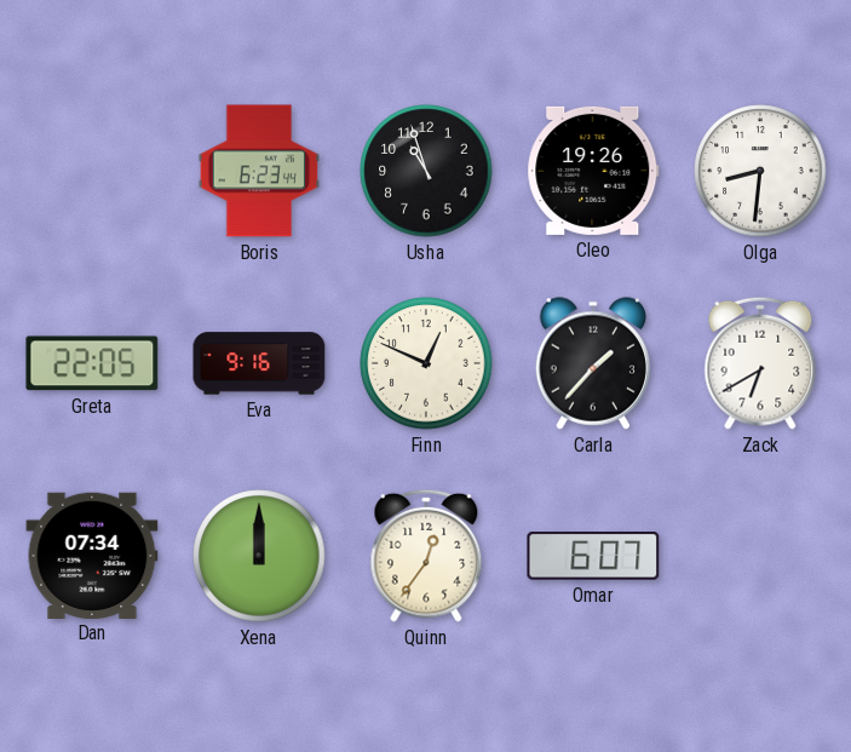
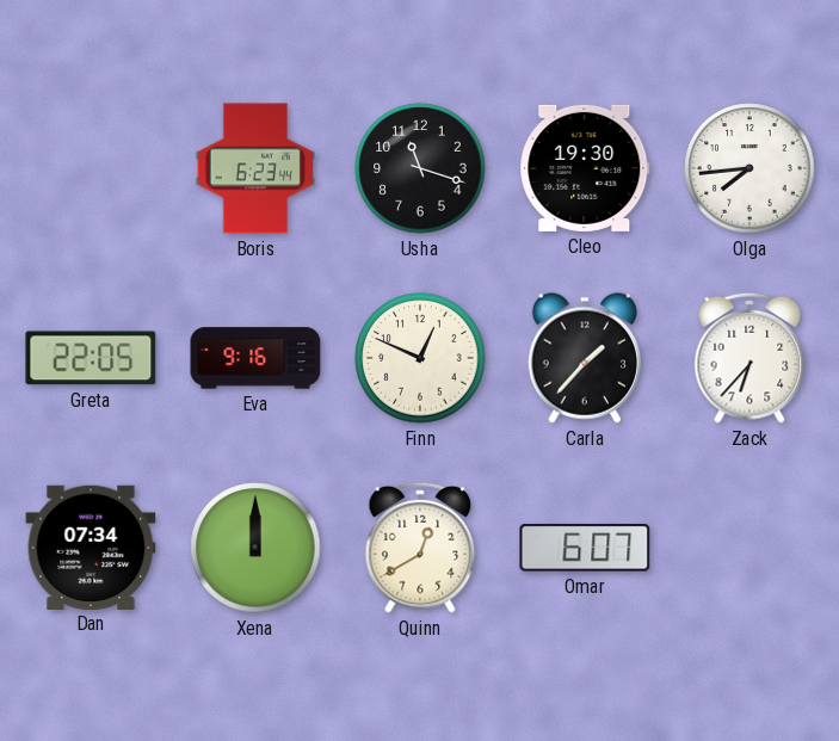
Usha: 10:57 -> 11:18 (420, 168)
Cleo: 19:26 -> 19:30 (585, 168)
Olga: 8:31 -> 7:44 (749, 168)
Zack: 6:40 -> 6:37 (749, 358)
Quinn: 12:36 -> 12:40 (420, 548)
